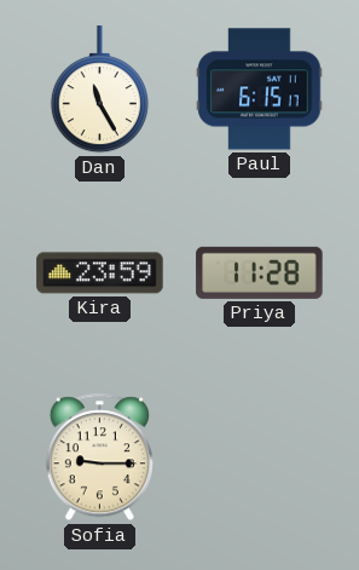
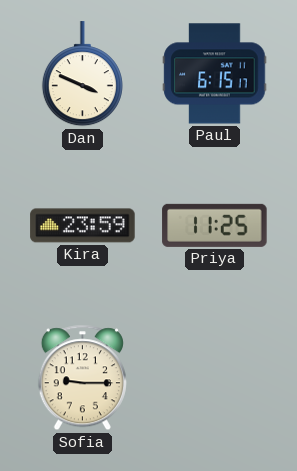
Dan: 11:25 -> 3:49 (82, 74)
Priya: 11:28 -> 11:25 (215, 225)
